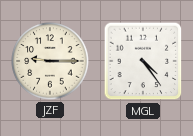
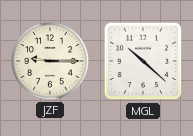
MGL: 4:24 -> 10:22 (143, 61)
